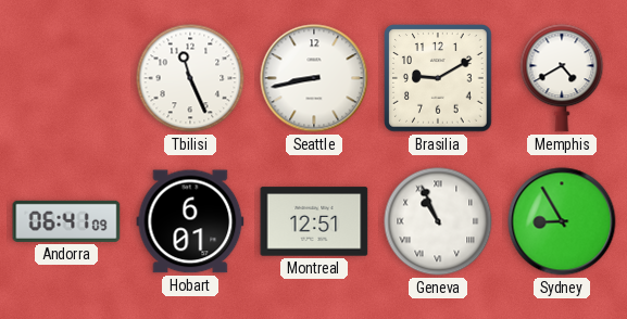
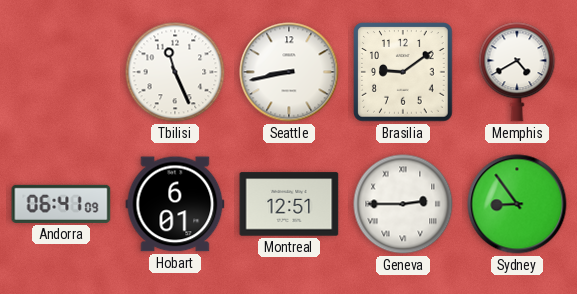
Brasilia: 9:10 -> 9:09 (403, 72)
Geneva: 10:56 -> 2:45 (403, 204)
Sydney: 8:55 -> 8:54 (517, 204)
